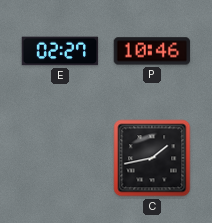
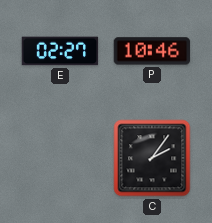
C: 1:43 -> 2:06 (152, 158)
